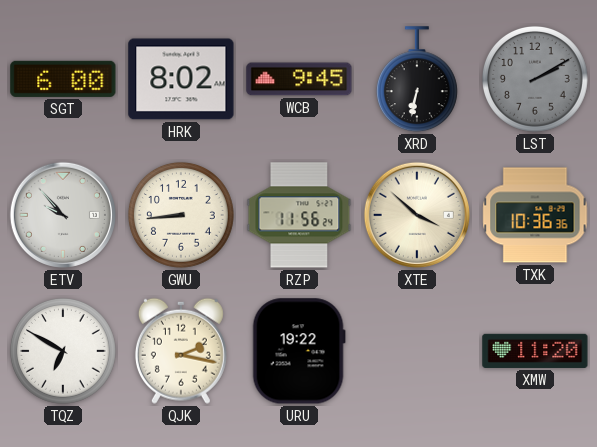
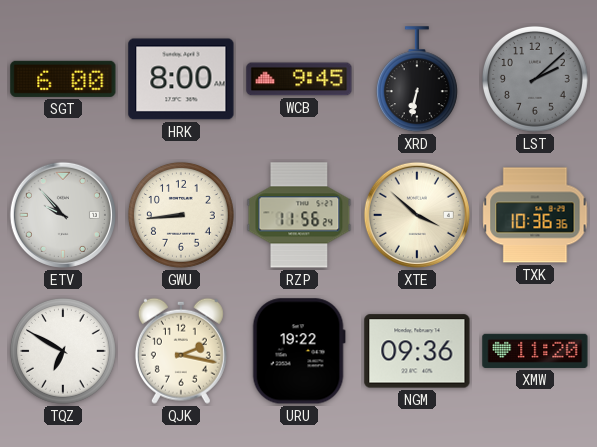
HRK: 8:02 -> 8:00 (181, 79)
LST: 2:10 -> 2:08 (535, 79)
NGM: none -> 09:36 (417, 351)
